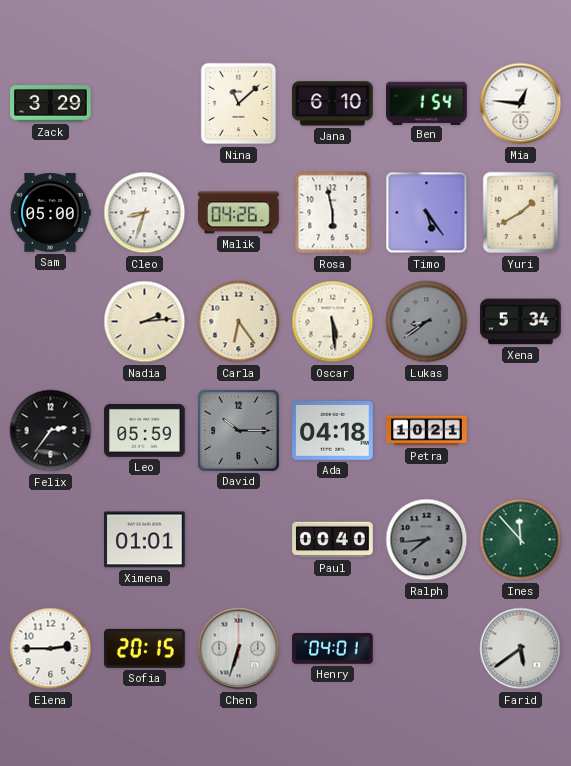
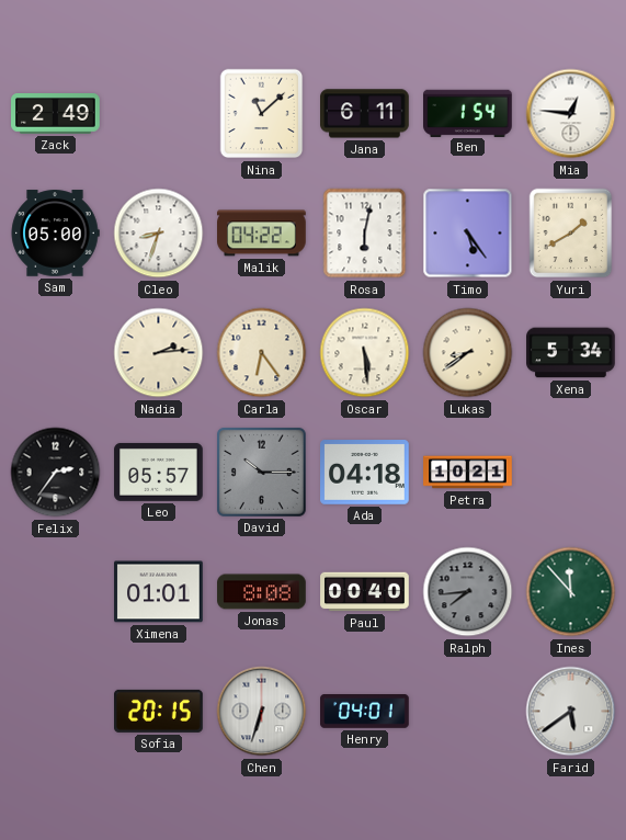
Zack: 3:29 -> 2:49 (56, 114)
Jana: 6:10 -> 6:11 (365, 114)
Malik: 04:26 -> 04:22 (262, 234)
Rosa: 5:58 -> 6:02 (365, 234)
Lukas dial: grey -> cream (468, 353)
Leo: 05:59 -> 05:57 (159, 472)
Jonas: none -> 8:08 (262, 592)
Elena: 2:45 -> none (51, 649)
